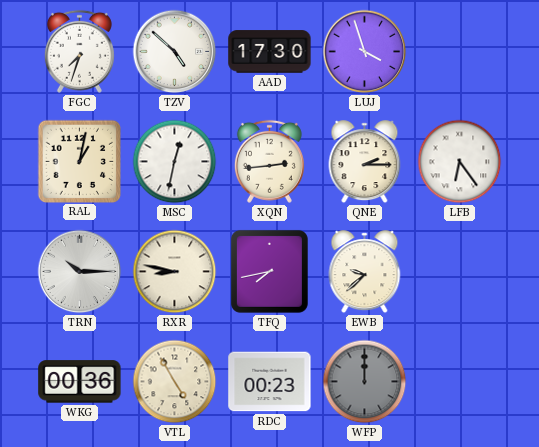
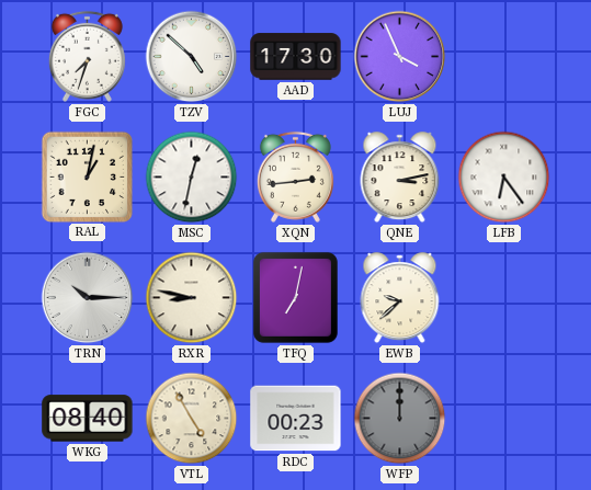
LUJ: 3:57 -> 3:56 (400, 57)
QNE: 2:15 -> 3:13 (400, 178)
TFQ: 7:43 -> 7:02 (295, 297)
WKG: 00:36 -> 08:40 (88, 419)
